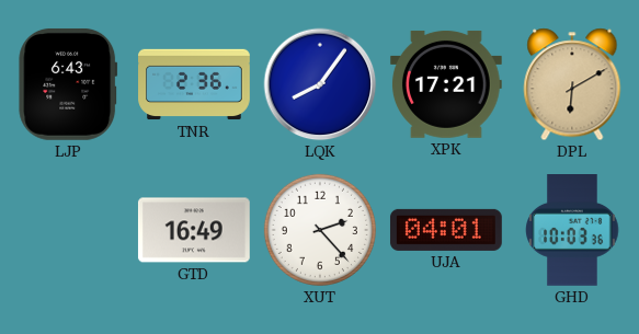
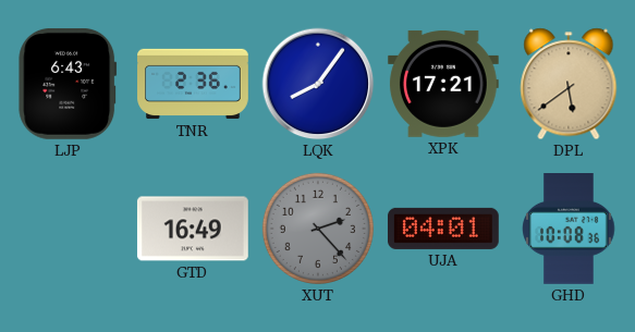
DPL: 6:10 -> 5:39 (569, 84)
XUT dial: white -> grey (318, 229)
GHD: 10:03 -> 10:08 (569, 230)
